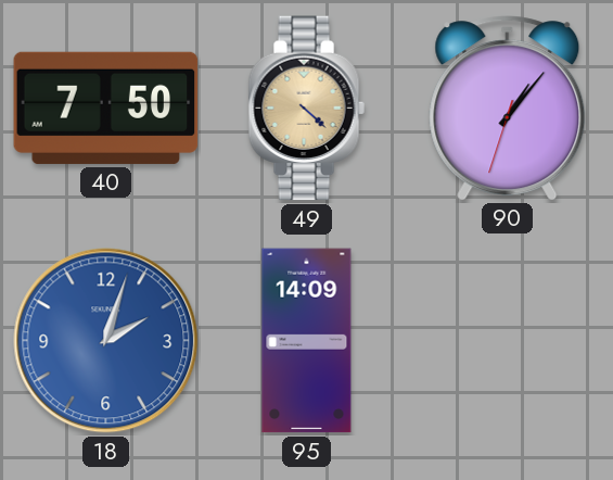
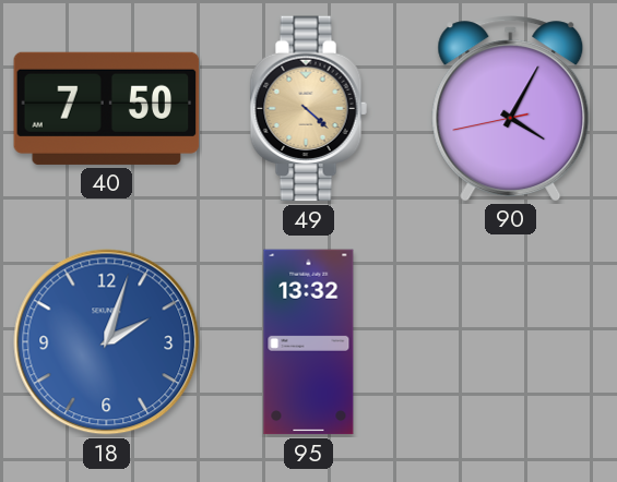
90: 1:06 -> 4:04 (511, 108)
95: 14:09 -> 13:32 (309, 342)
